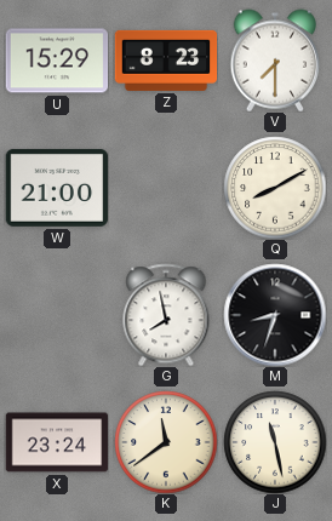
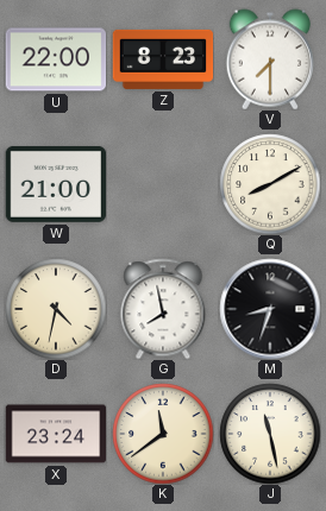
U: 15:29 -> 22:00 (56, 59)
D: none -> 4:32 (56, 309)
